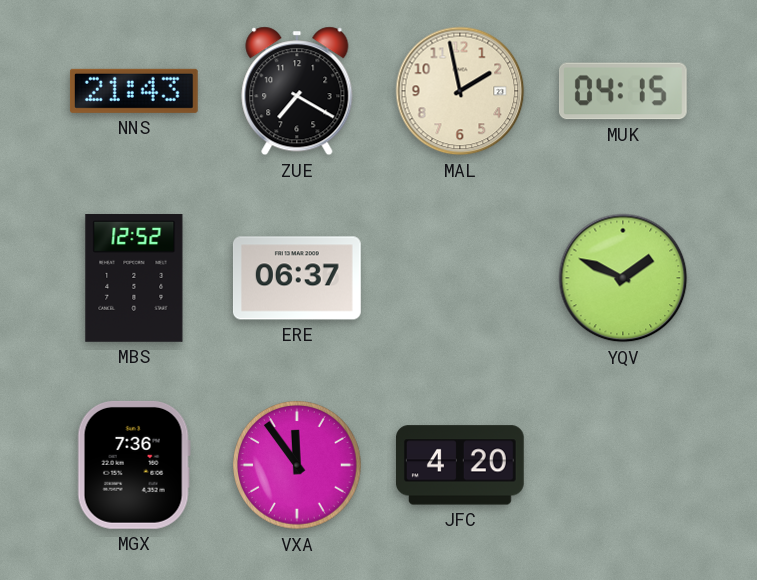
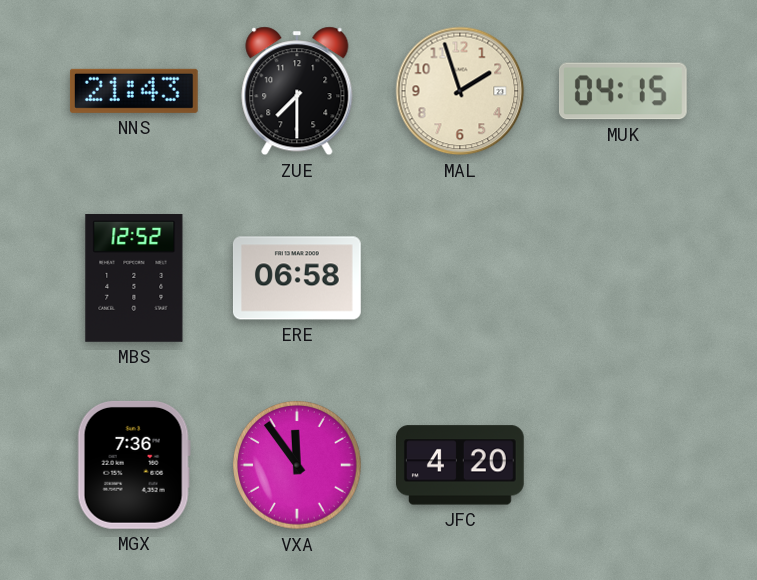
ZUE: 7:20 -> 7:30 (297, 91)
MAL: 1:58 -> 1:57 (460, 91)
ERE: 06:37 -> 06:58 (297, 278)
YQV: 1:49 -> none (623, 278)
